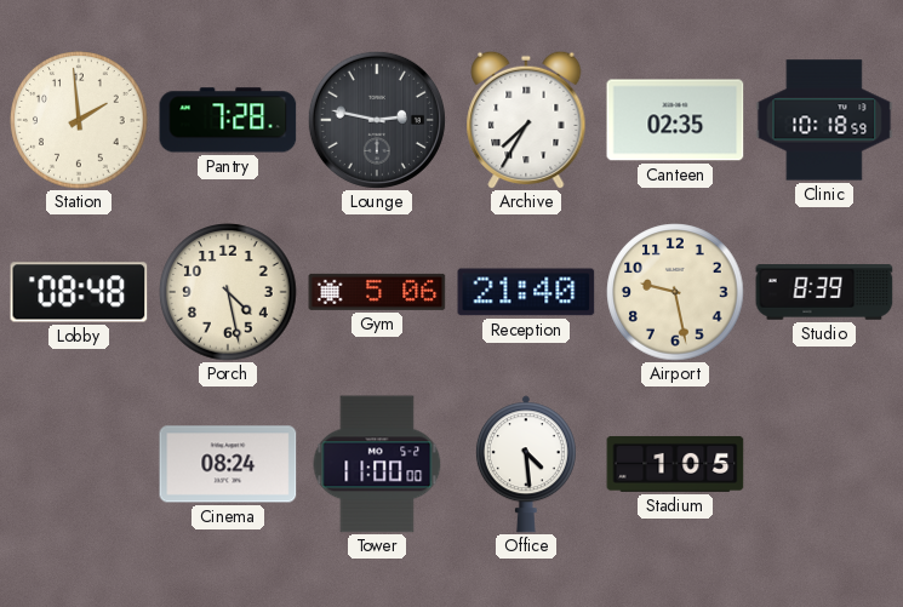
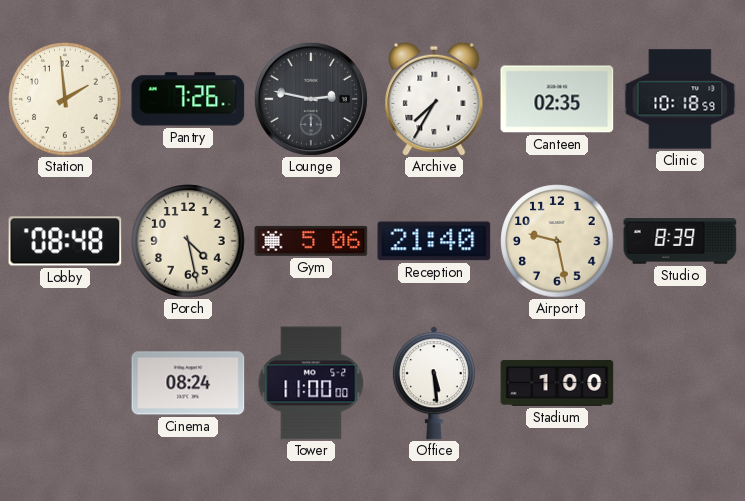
Pantry: 7:28 -> 7:26 (188, 99)
Office: 4:29 -> 5:29 (434, 383)
Stadium: 1:05 -> 1:00 (557, 383)
